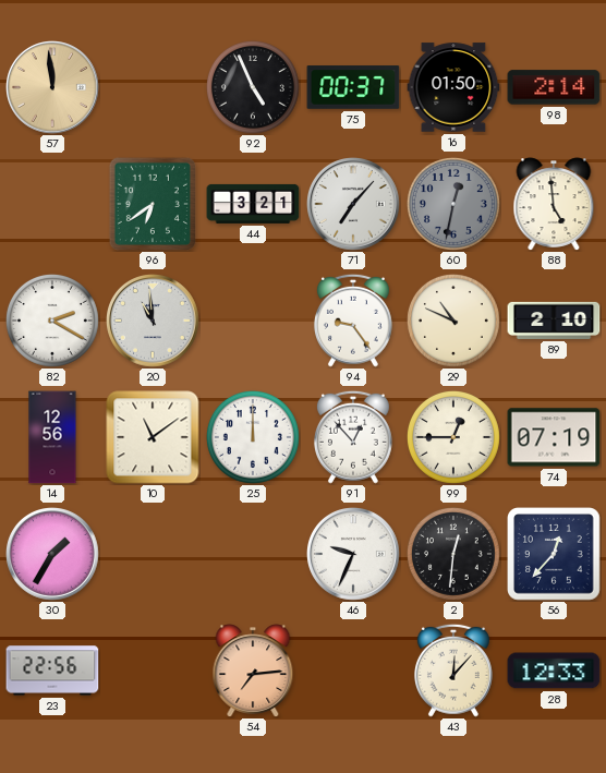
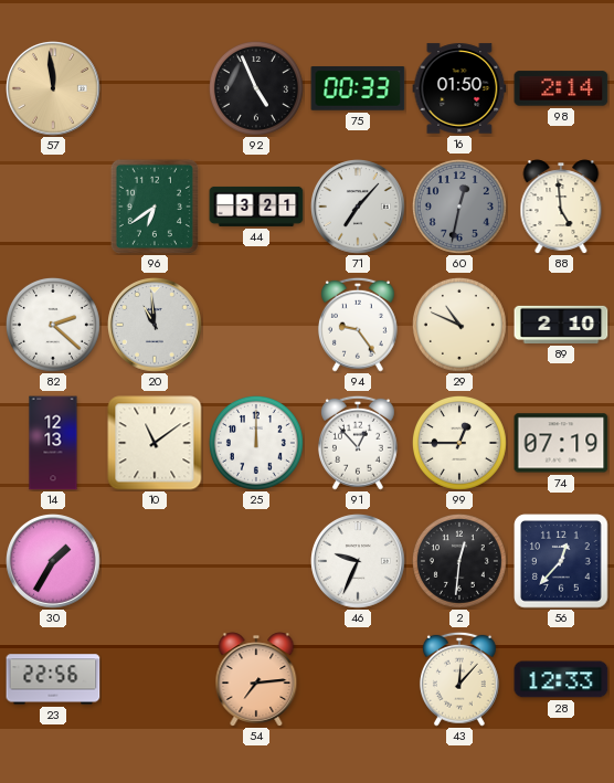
75: 00:37 -> 00:33 (358, 88)
82: 2:20 -> 2:22 (53, 325)
14: 12:56 -> 12:13 (53, 443)
